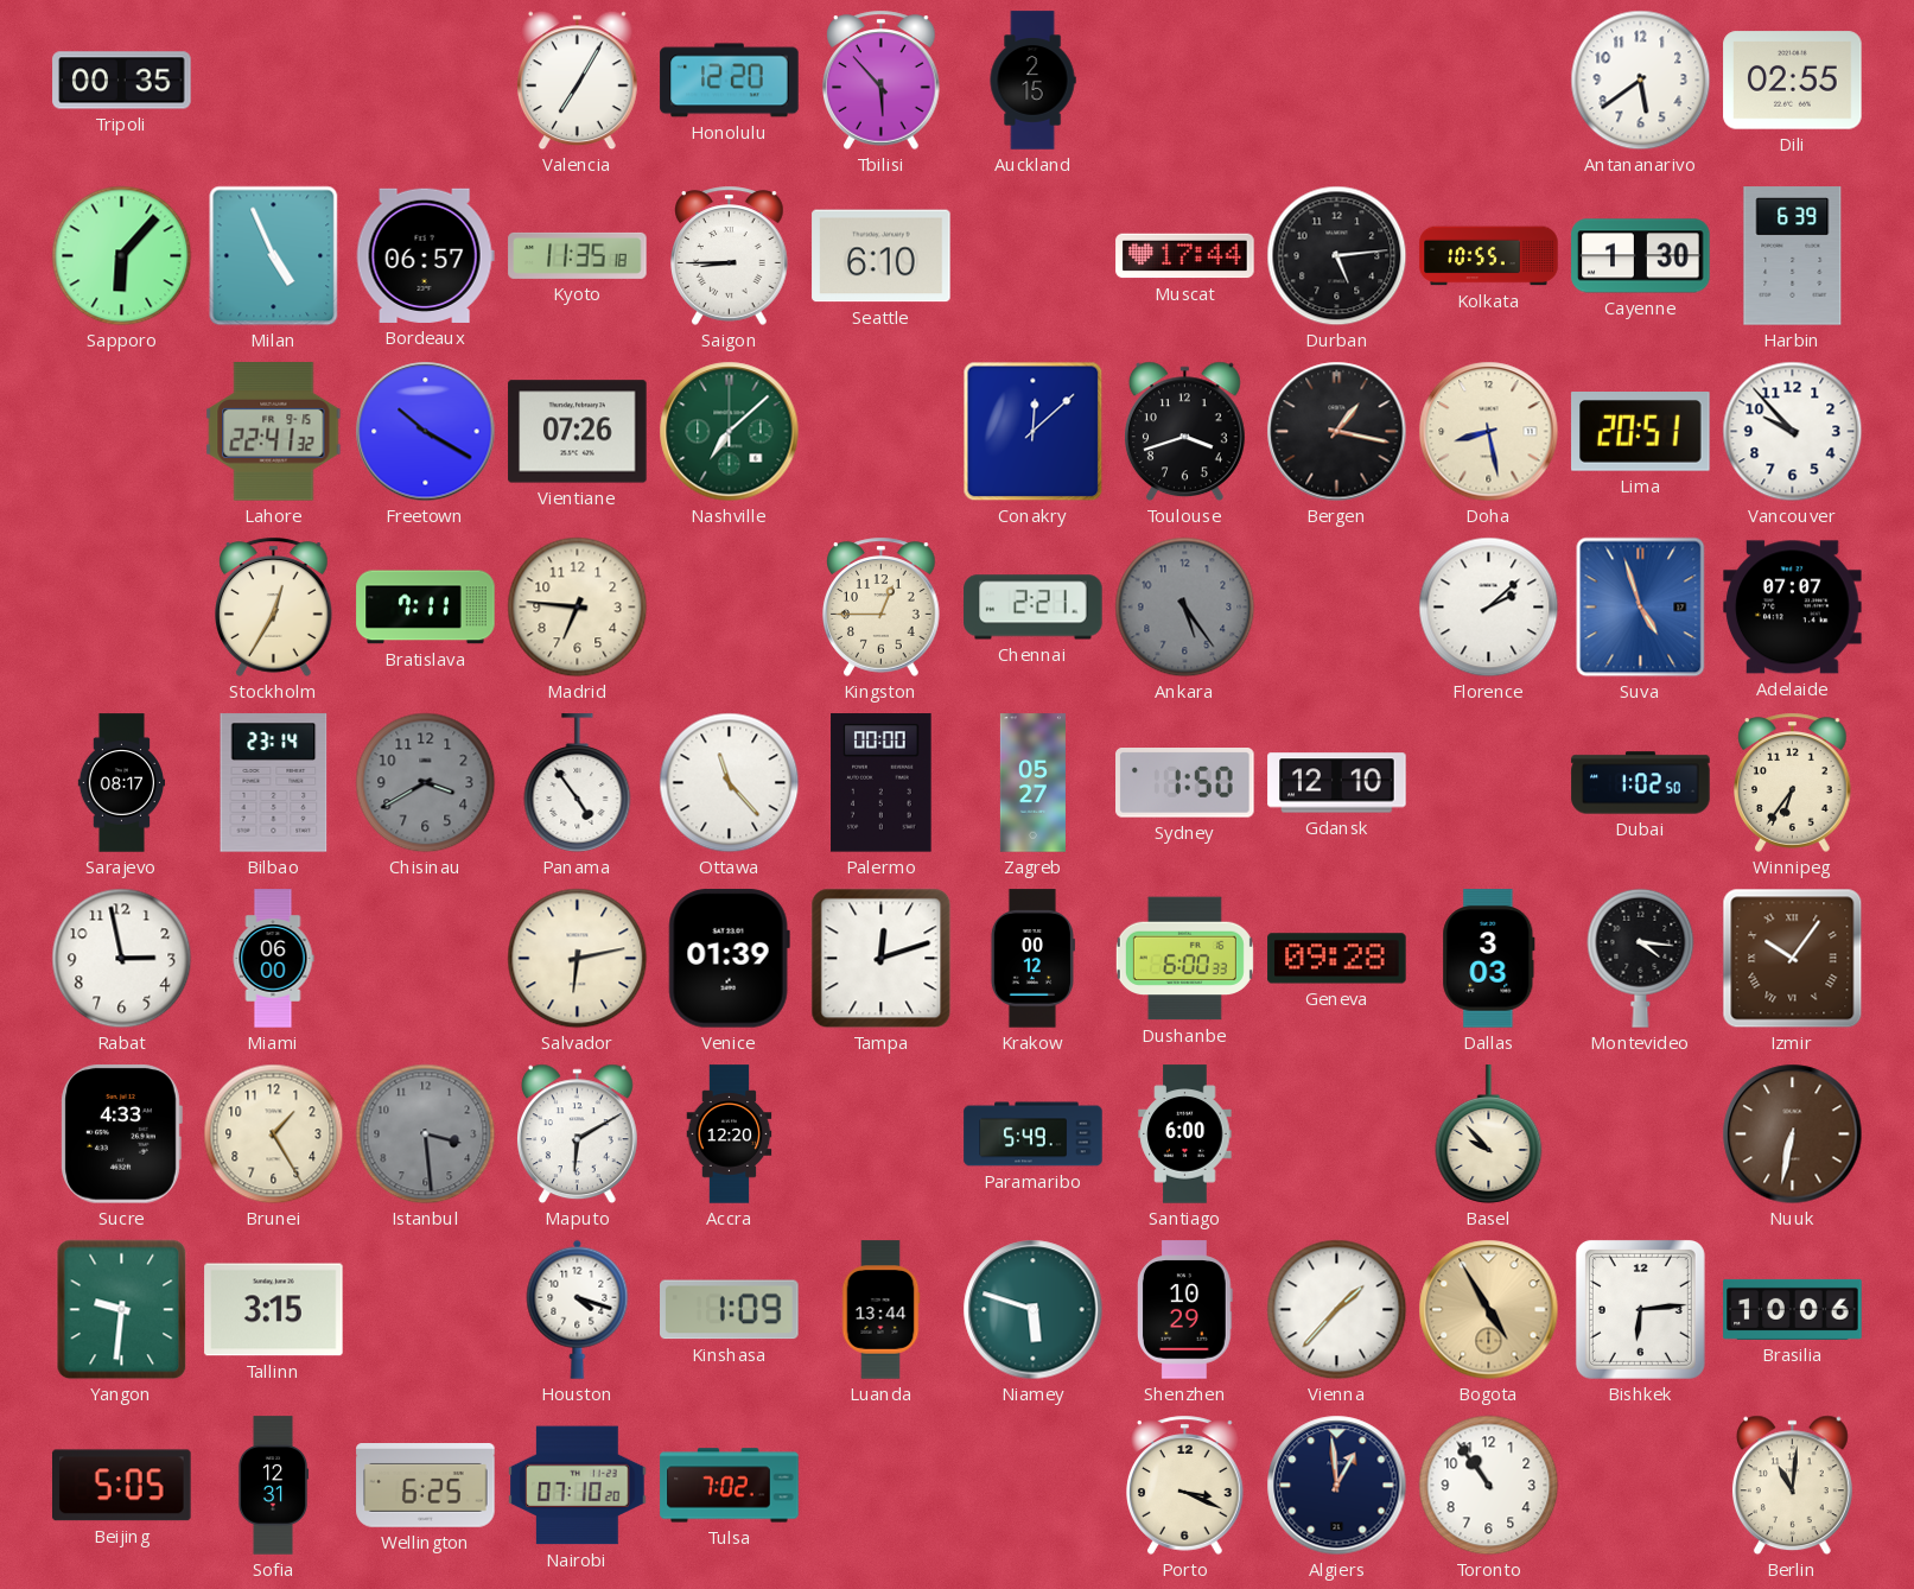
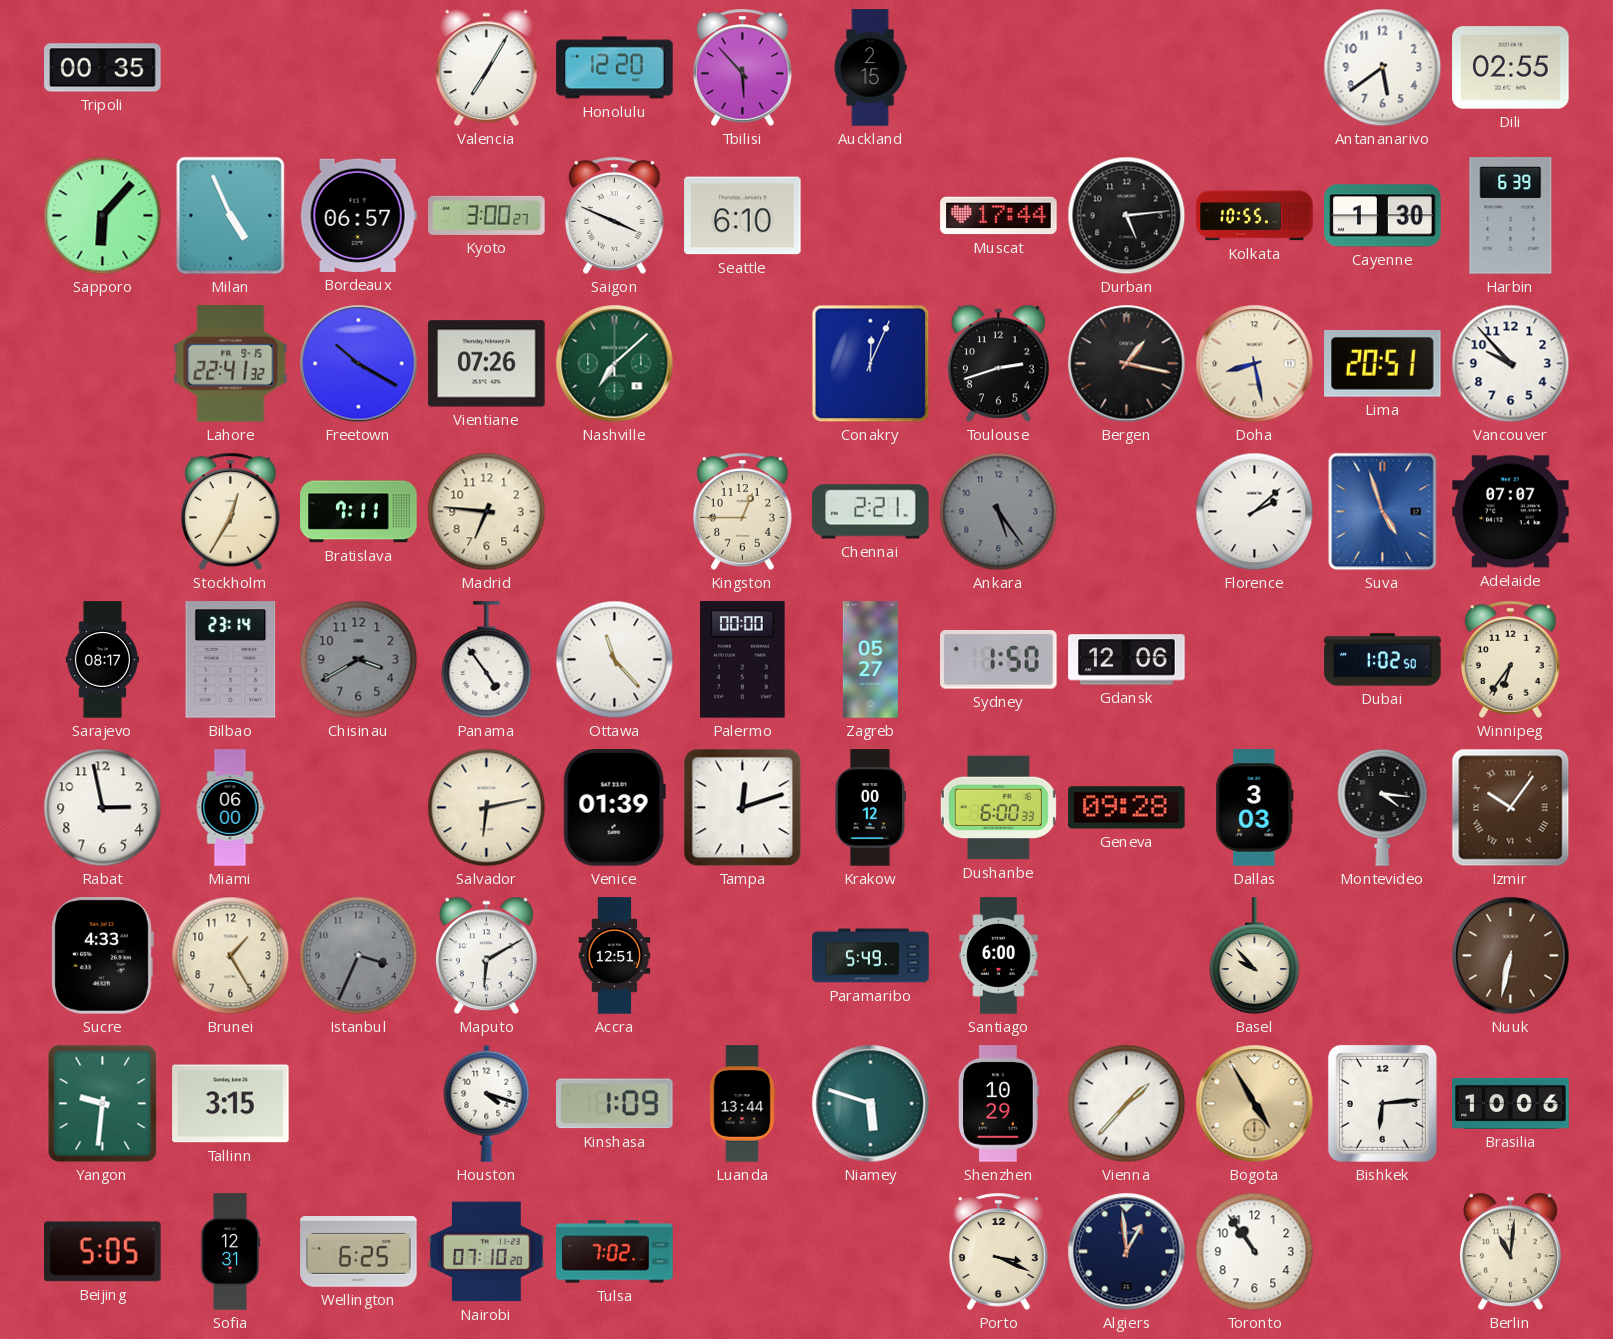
Kyoto: 11:35 -> 3:00 (487, 215)
Saigon: 8:45 -> 3:49 (615, 215)
Conakry: 12:08 -> 12:04 (871, 364)
Toulouse: 3:42 -> 2:42 (998, 364)
Gdansk: 12:10 -> 12:06 (1127, 660)
Istanbul: 3:29 -> 3:34 (359, 956)
Accra: 12:20 -> 12:51 (615, 956)
